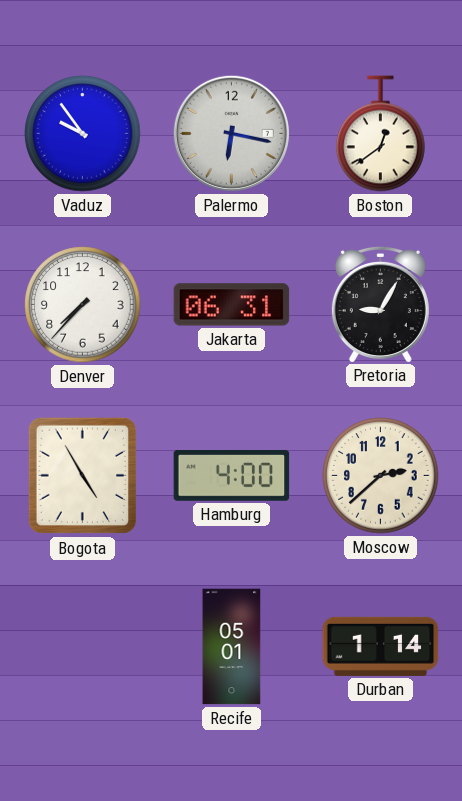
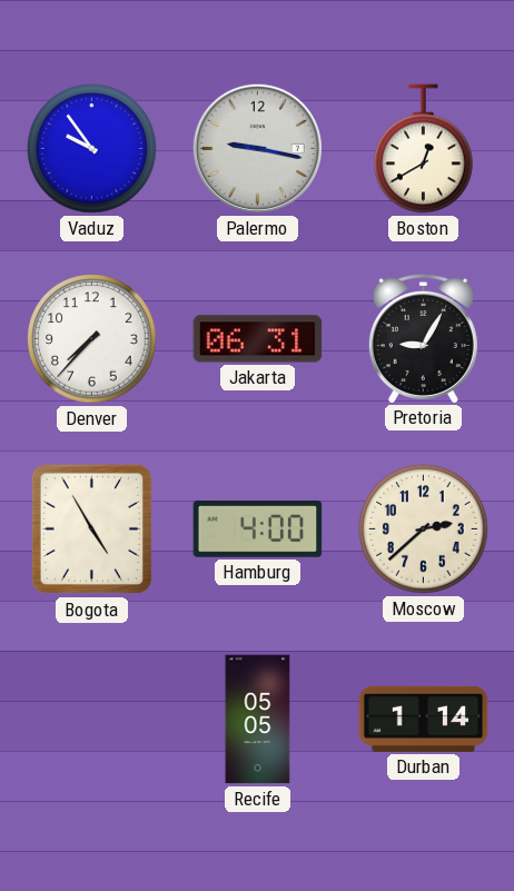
Palermo: 6:17 -> 9:17 (257, 148)
Boston: 12:39 -> 12:40 (424, 149)
Recife: 05:01 -> 05:05 (258, 720)
